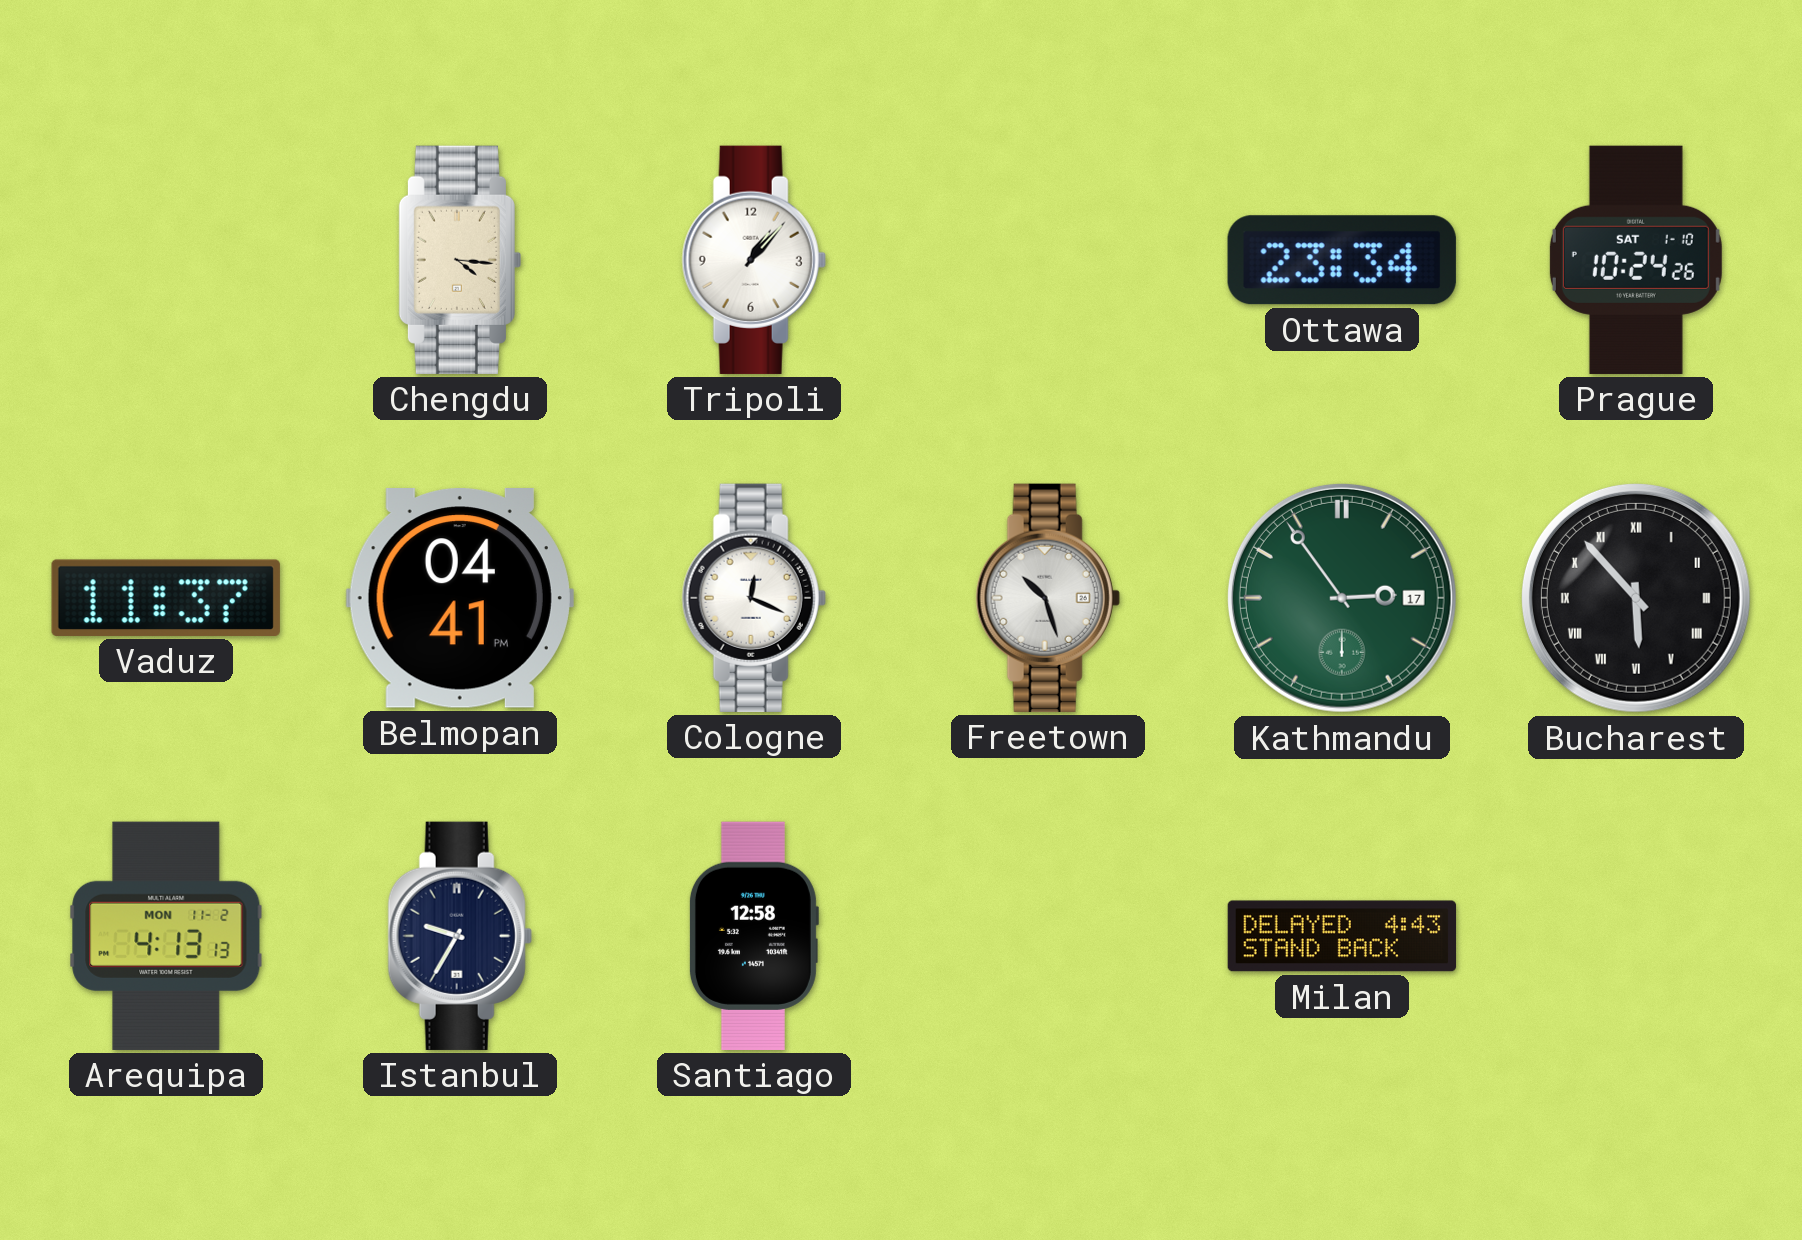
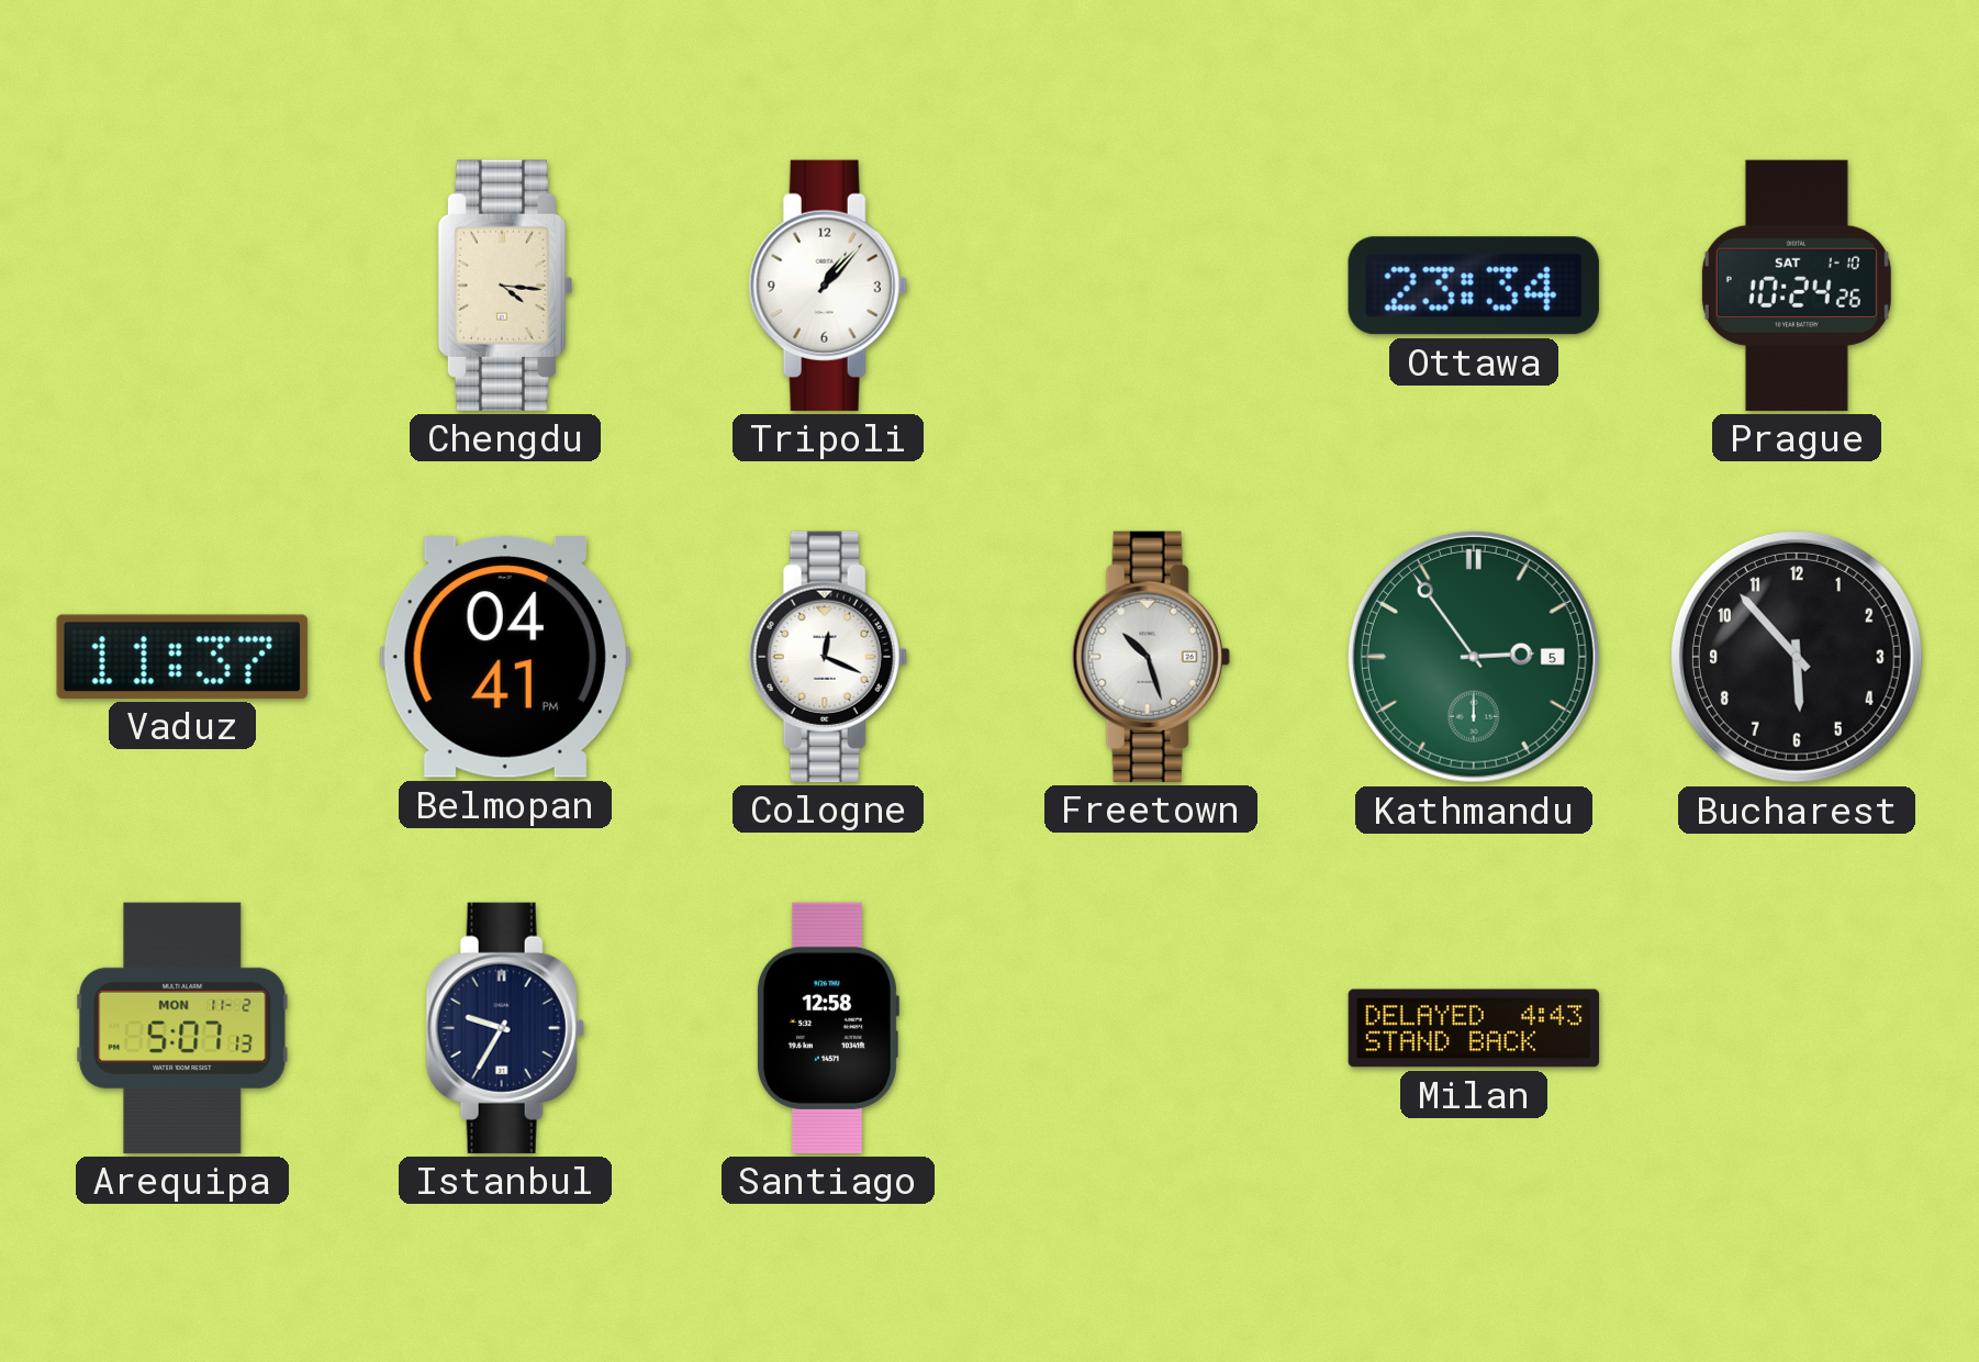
Kathmandu date: 17 -> 5 (1474, 657)
Bucharest numerals: Roman -> Arabic (1797, 657)
Arequipa: 4:13 -> 5:07 (182, 1028)
